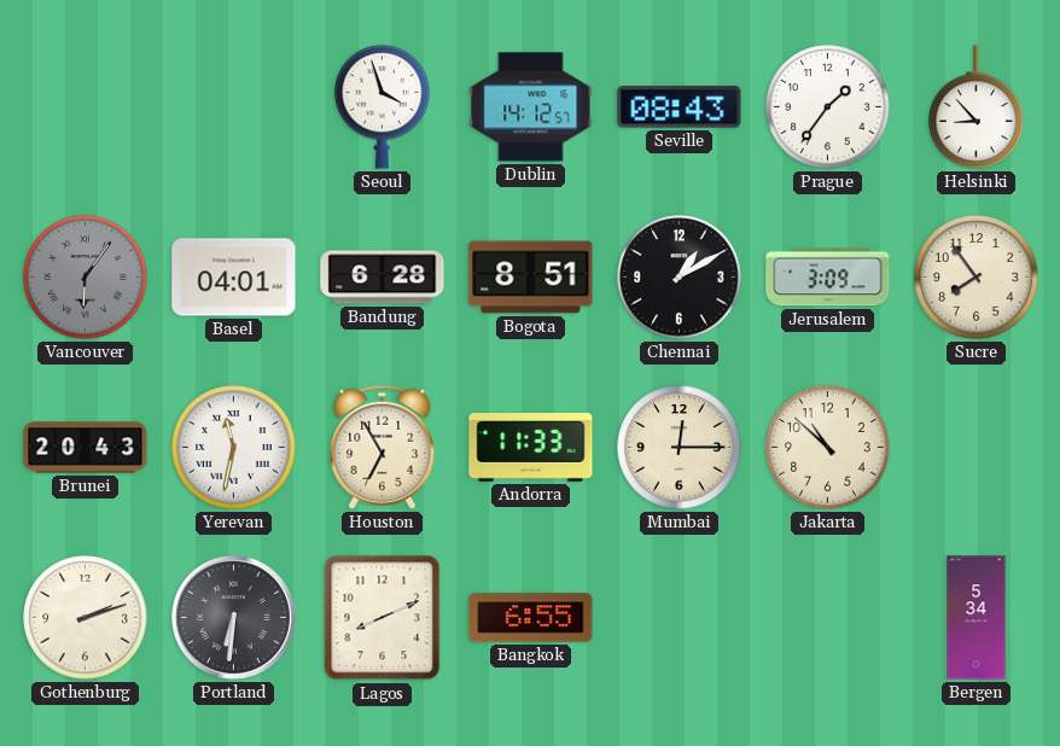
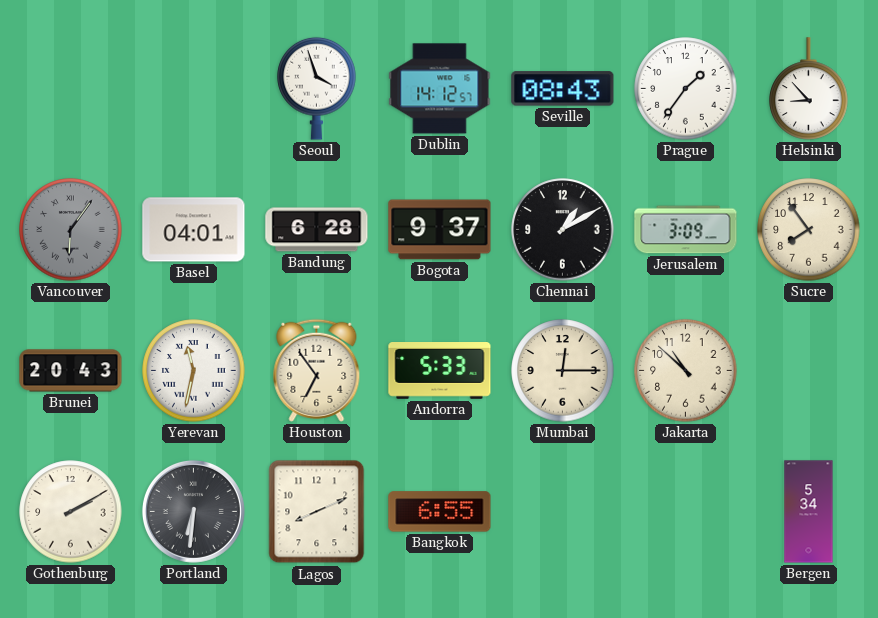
Bogota: 8:51 -> 9:37 (440, 230)
Houston: 6:55 -> 6:54 (317, 370)
Andorra: 11:33 -> 5:33 (440, 371)
Gothenburg: 2:12 -> 2:10 (71, 512)
